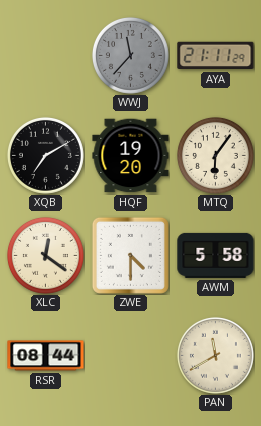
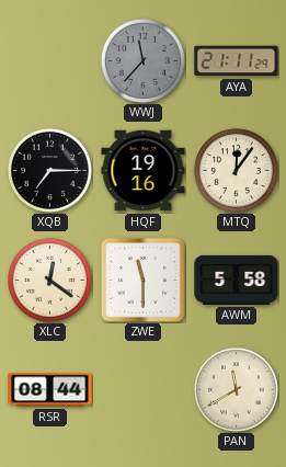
XQB: 7:10 -> 7:15 (49, 170)
HQF: 19:20 -> 19:16 (144, 171)
MTQ: 6:06 -> 12:06 (236, 170)
ZWE: 4:30 -> 11:30 (142, 280)
